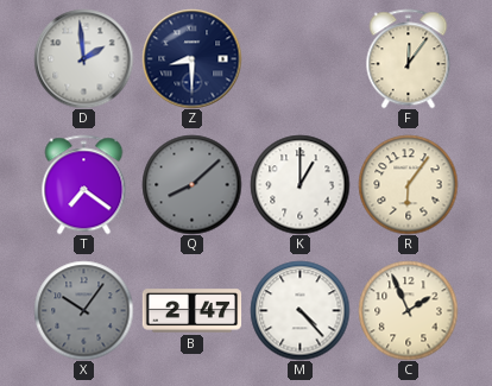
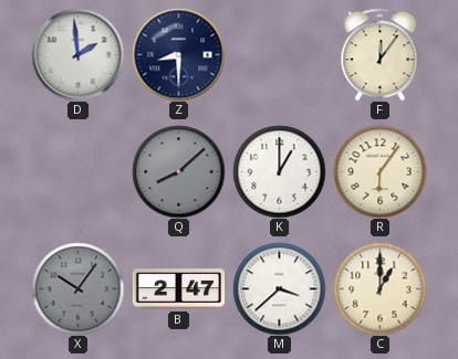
T: 7:21 -> none (84, 184)
M: 4:23 -> 3:38 (279, 288)
C: 1:56 -> 1:00 (379, 288)
